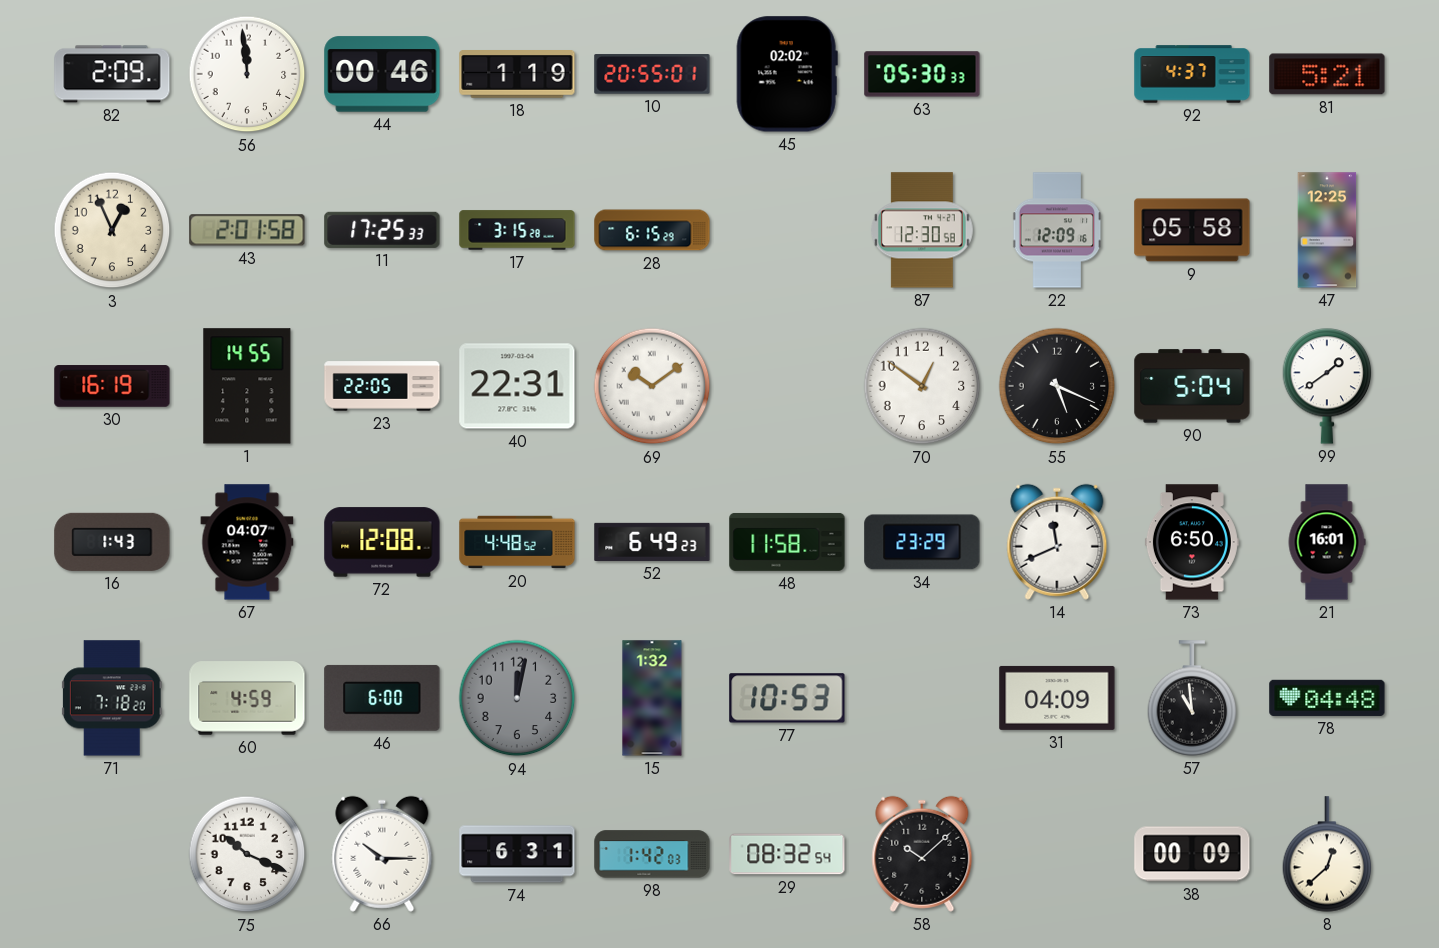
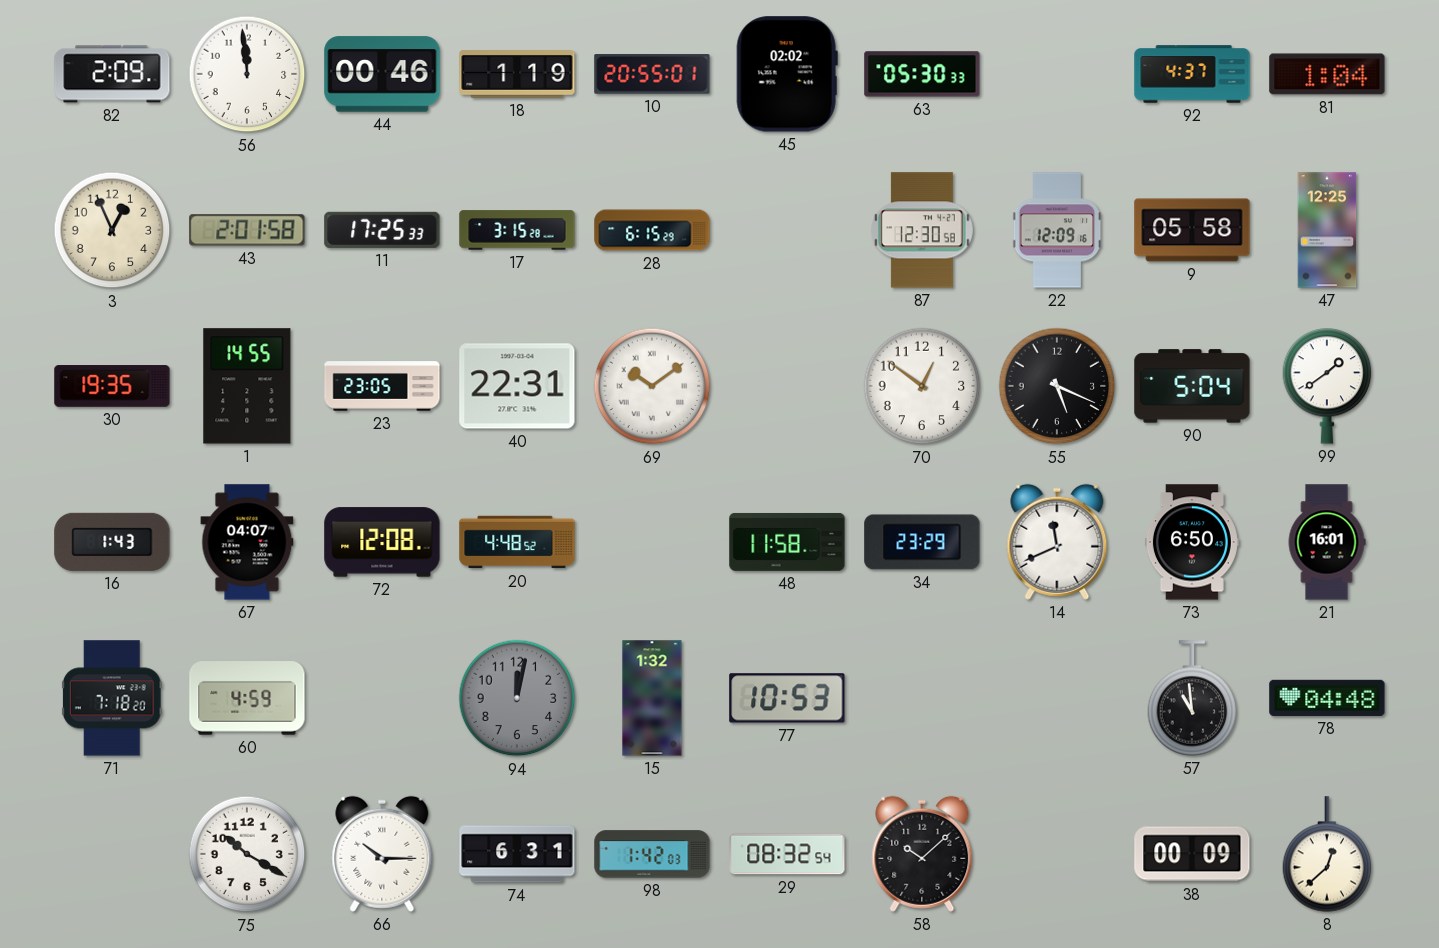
81: 5:21 -> 1:04 (1327, 74)
30: 16:19 -> 19:35 (112, 386)
23: 22:05 -> 23:05 (382, 386)
52: 6:49 -> none (652, 542)
46: 6:00 -> none (382, 698)
31: 04:09 -> none (1057, 698)
75: 10:19 -> 10:20 (247, 854)
